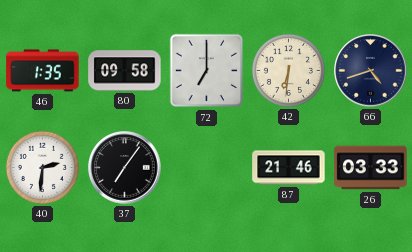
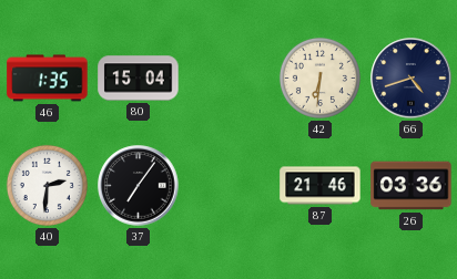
80: 09:58 -> 15:04 (139, 79)
72: 7:00 -> none (207, 71)
26: 03:33 -> 03:36 (412, 186)
